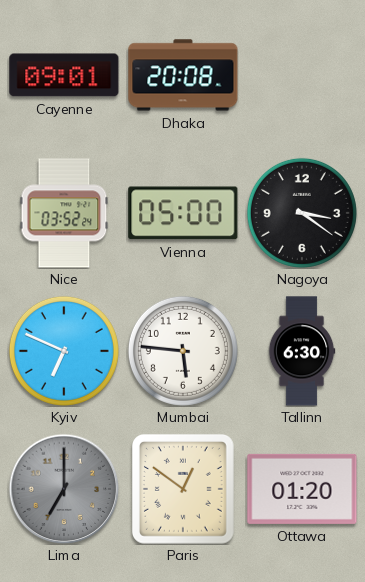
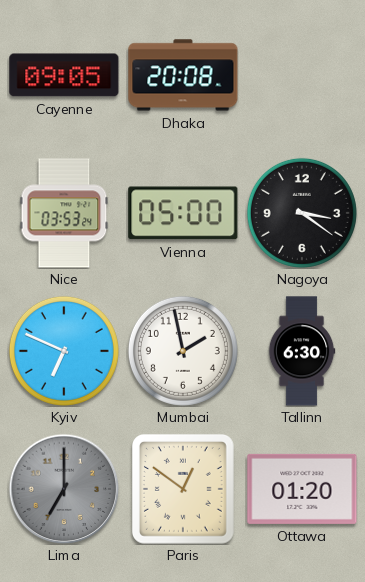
Cayenne: 09:01 -> 09:05 (64, 75)
Nice: 03:52 -> 03:53 (64, 213)
Mumbai: 5:46 -> 1:58 (183, 351)
